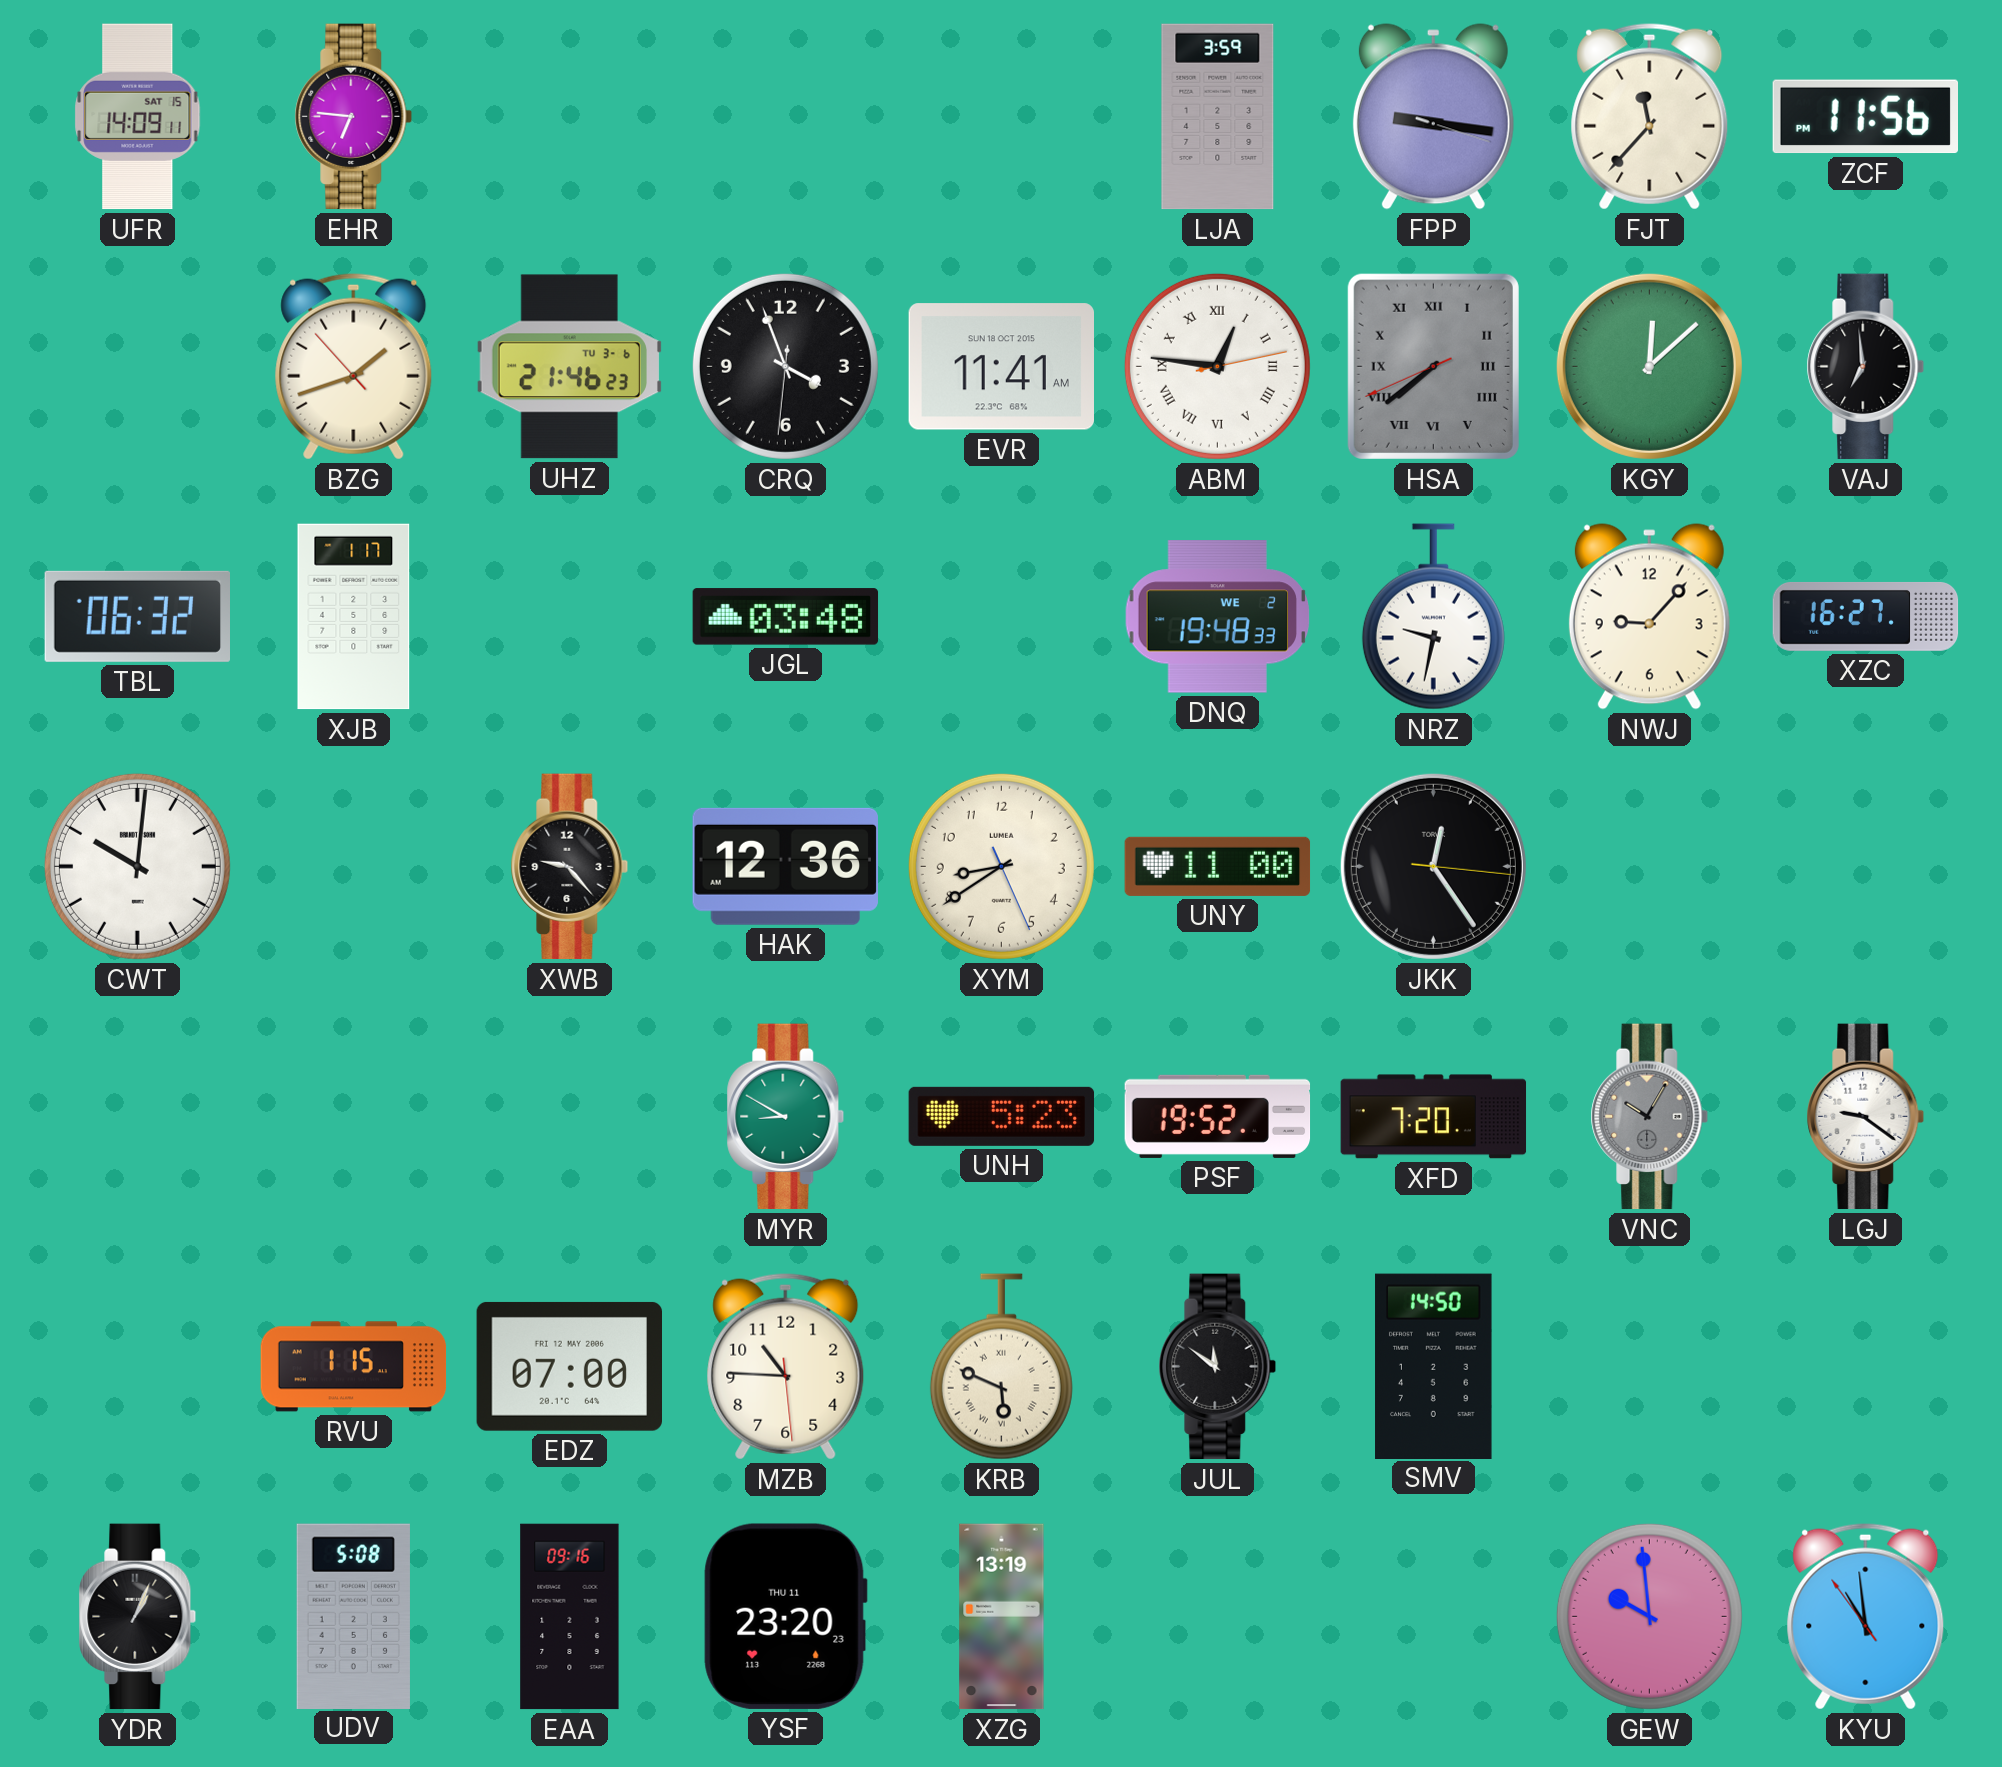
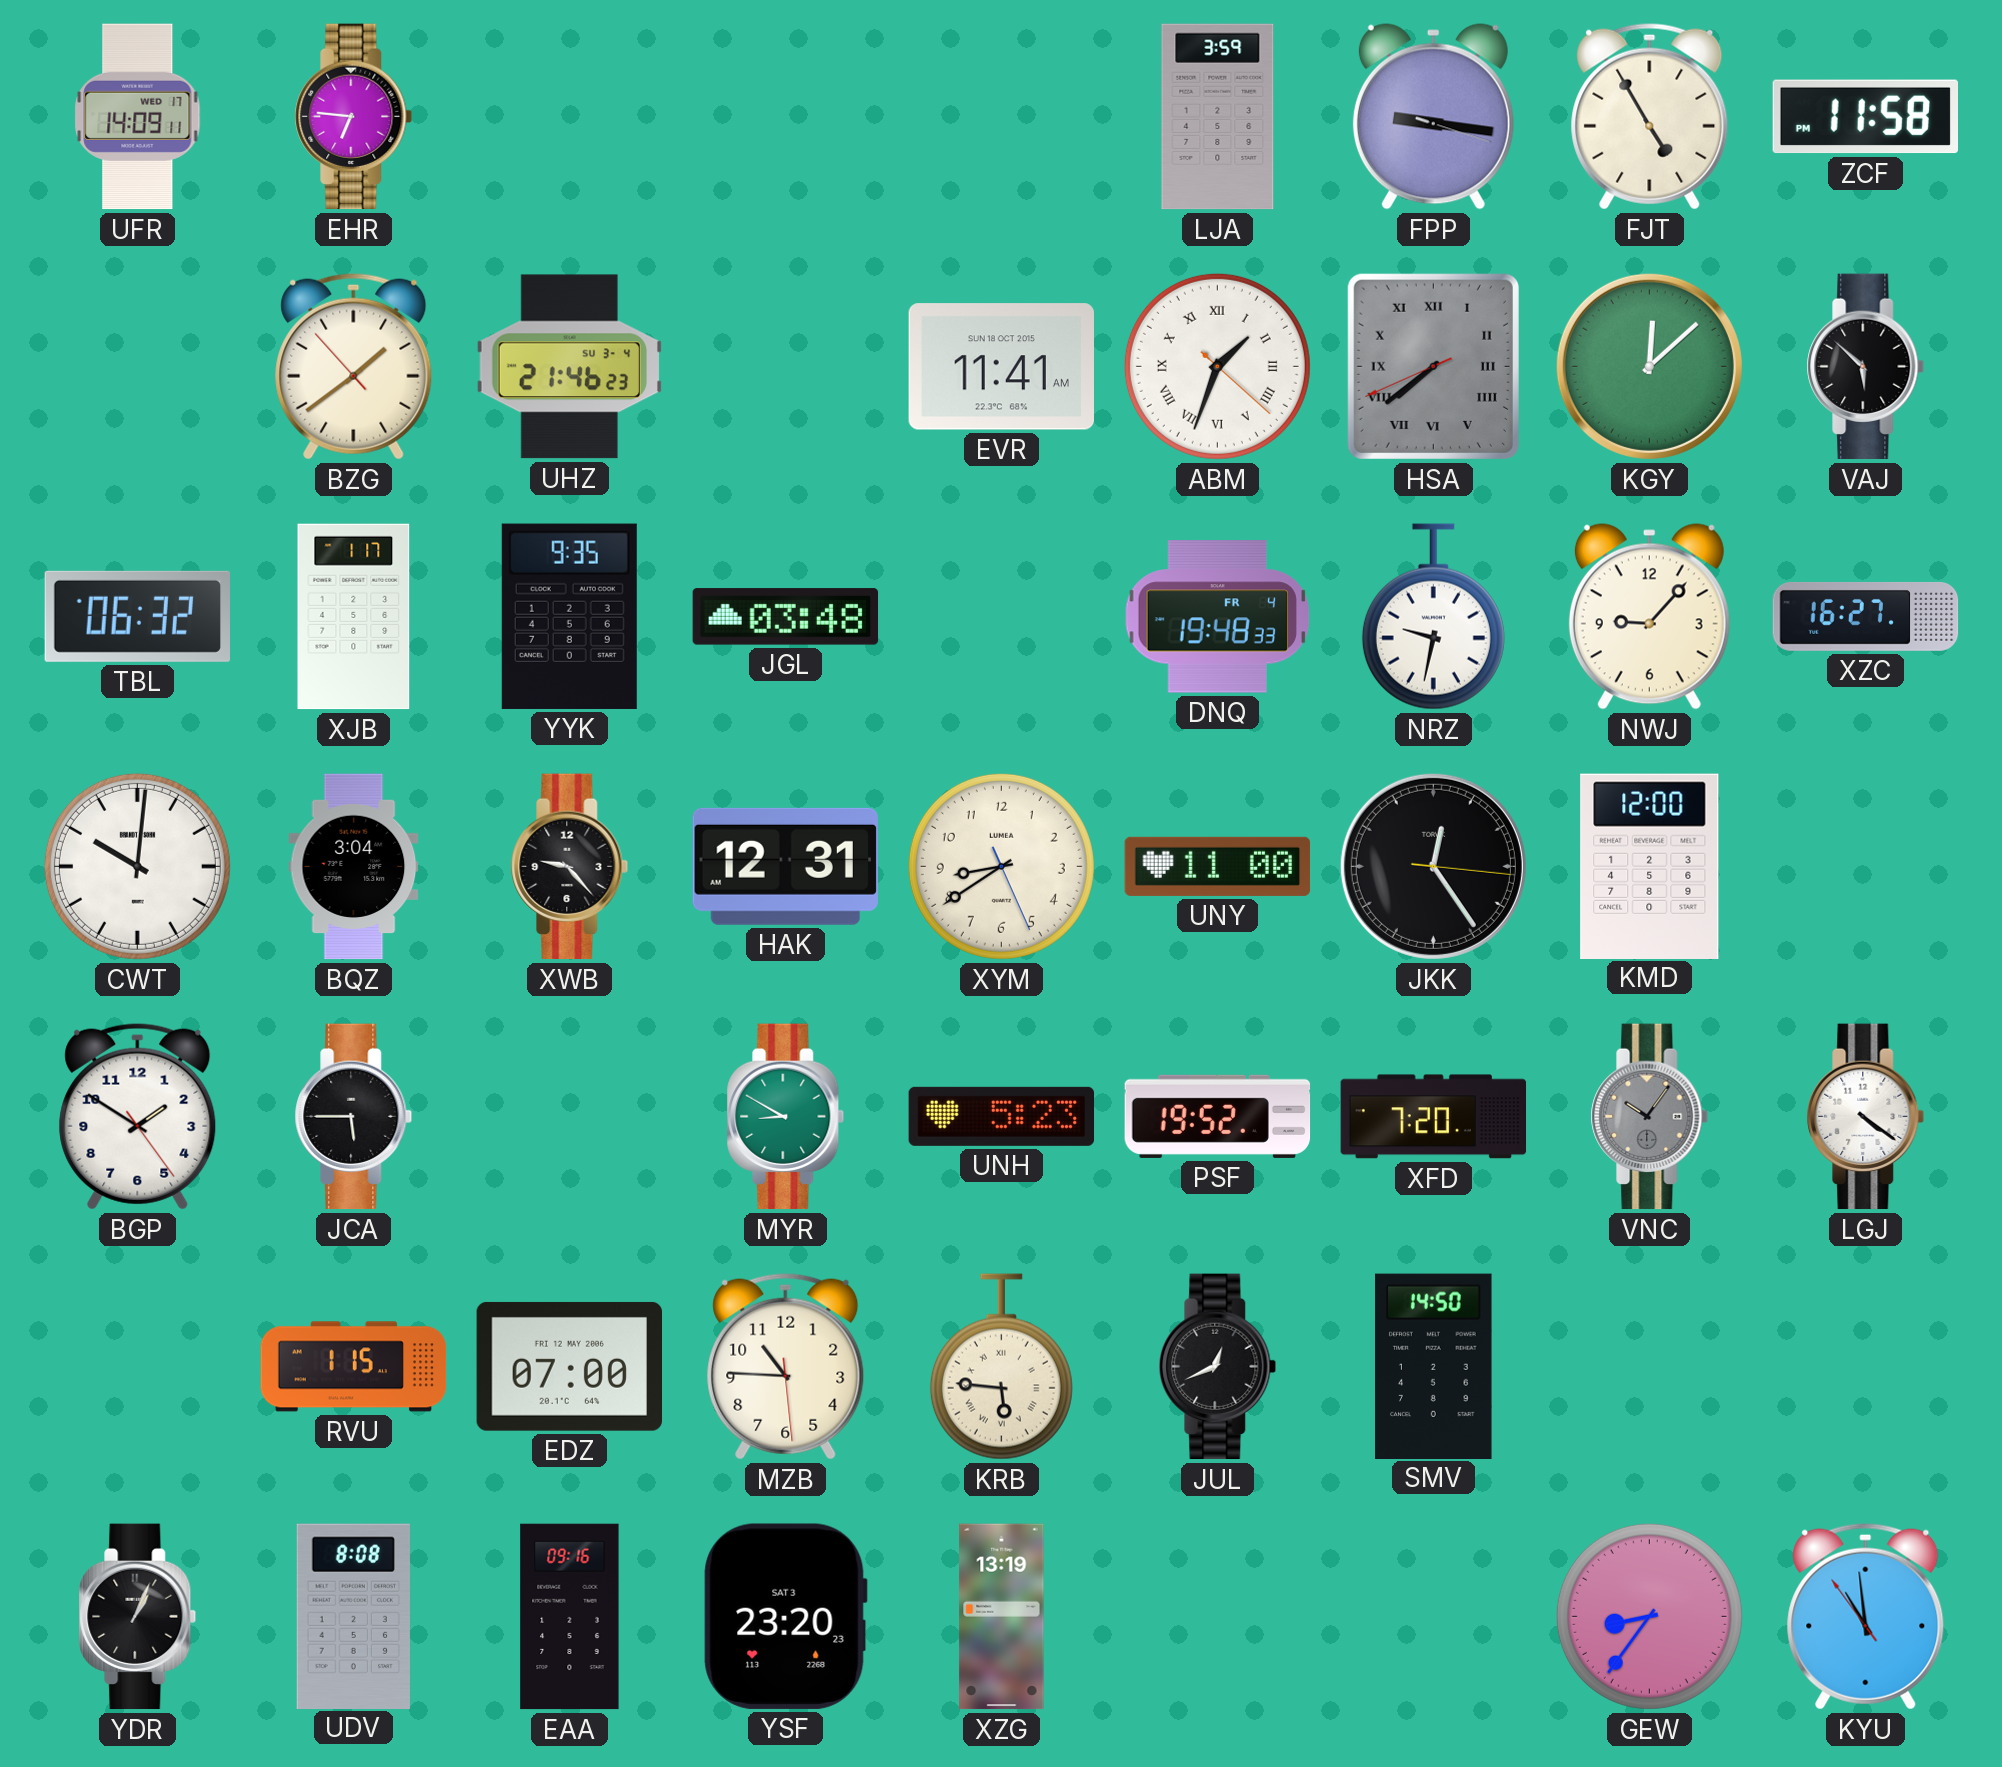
UFR date: SAT 15 -> WED 17 (138, 117)
FJT: 11:37 -> 4:55 (1650, 116)
ZCF: 11:56 -> 11:58 (1865, 117)
BZG: 1:41 -> 1:38 (354, 366)
UHZ date: TU 3-6 -> SU 3-4 (569, 367)
CRQ: 3:56 -> none (785, 366)
ABM: 12:46 -> 1:33 (1217, 366)
VAJ: 6:59 -> 5:52 (1866, 367)
YYK: none -> 9:35 (569, 616)
DNQ date: WE 2 -> FR 4 (1217, 617)
BQZ: none -> 3:04 (354, 867)
HAK: 12:36 -> 12:31 (785, 866)
KMD: none -> 12:00 (1650, 866)
BGP: none -> 1:50 (138, 1116)
JCA: none -> 5:45 (354, 1117)
VNC: 10:05 -> 10:06 (1650, 1117)
LGJ: 9:21 -> 4:21 (1866, 1117)
KRB: 5:49 -> 5:46 (1001, 1367)
JUL: 11:51 -> 12:41 (1218, 1367)
UDV: 5:08 -> 8:08 (353, 1616)
YSF date: THU 11 -> SAT 3 (785, 1616)
GEW: 9:59 -> 8:36 (1649, 1616)
